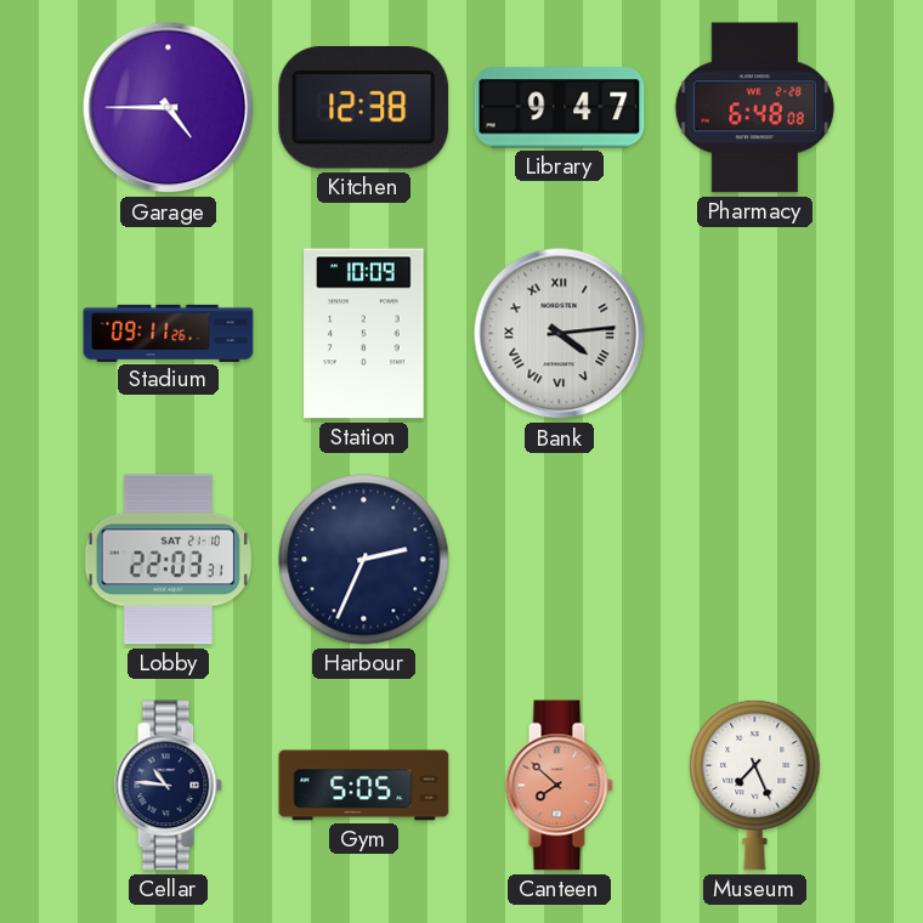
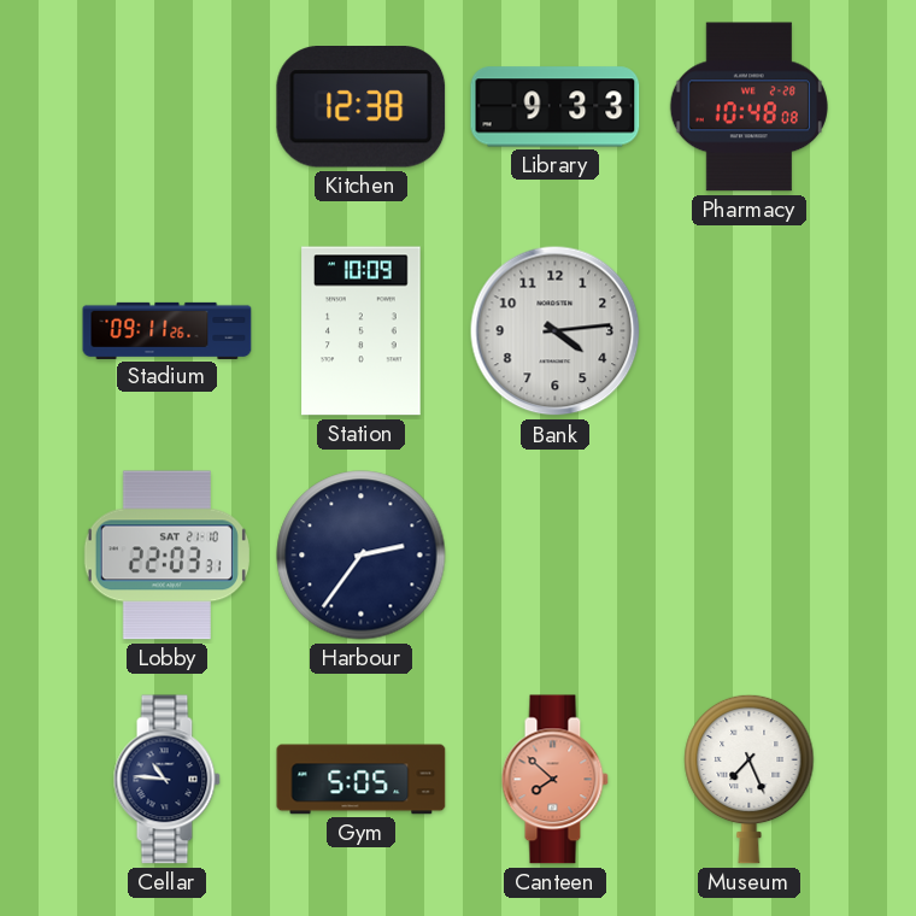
Garage: 4:45 -> none (169, 108)
Library: 9:47 -> 9:33 (556, 107)
Pharmacy: 6:48 -> 10:48 (748, 107)
Bank numerals: Roman -> Arabic (556, 331)
Harbour: 2:34 -> 2:36 (362, 556)
